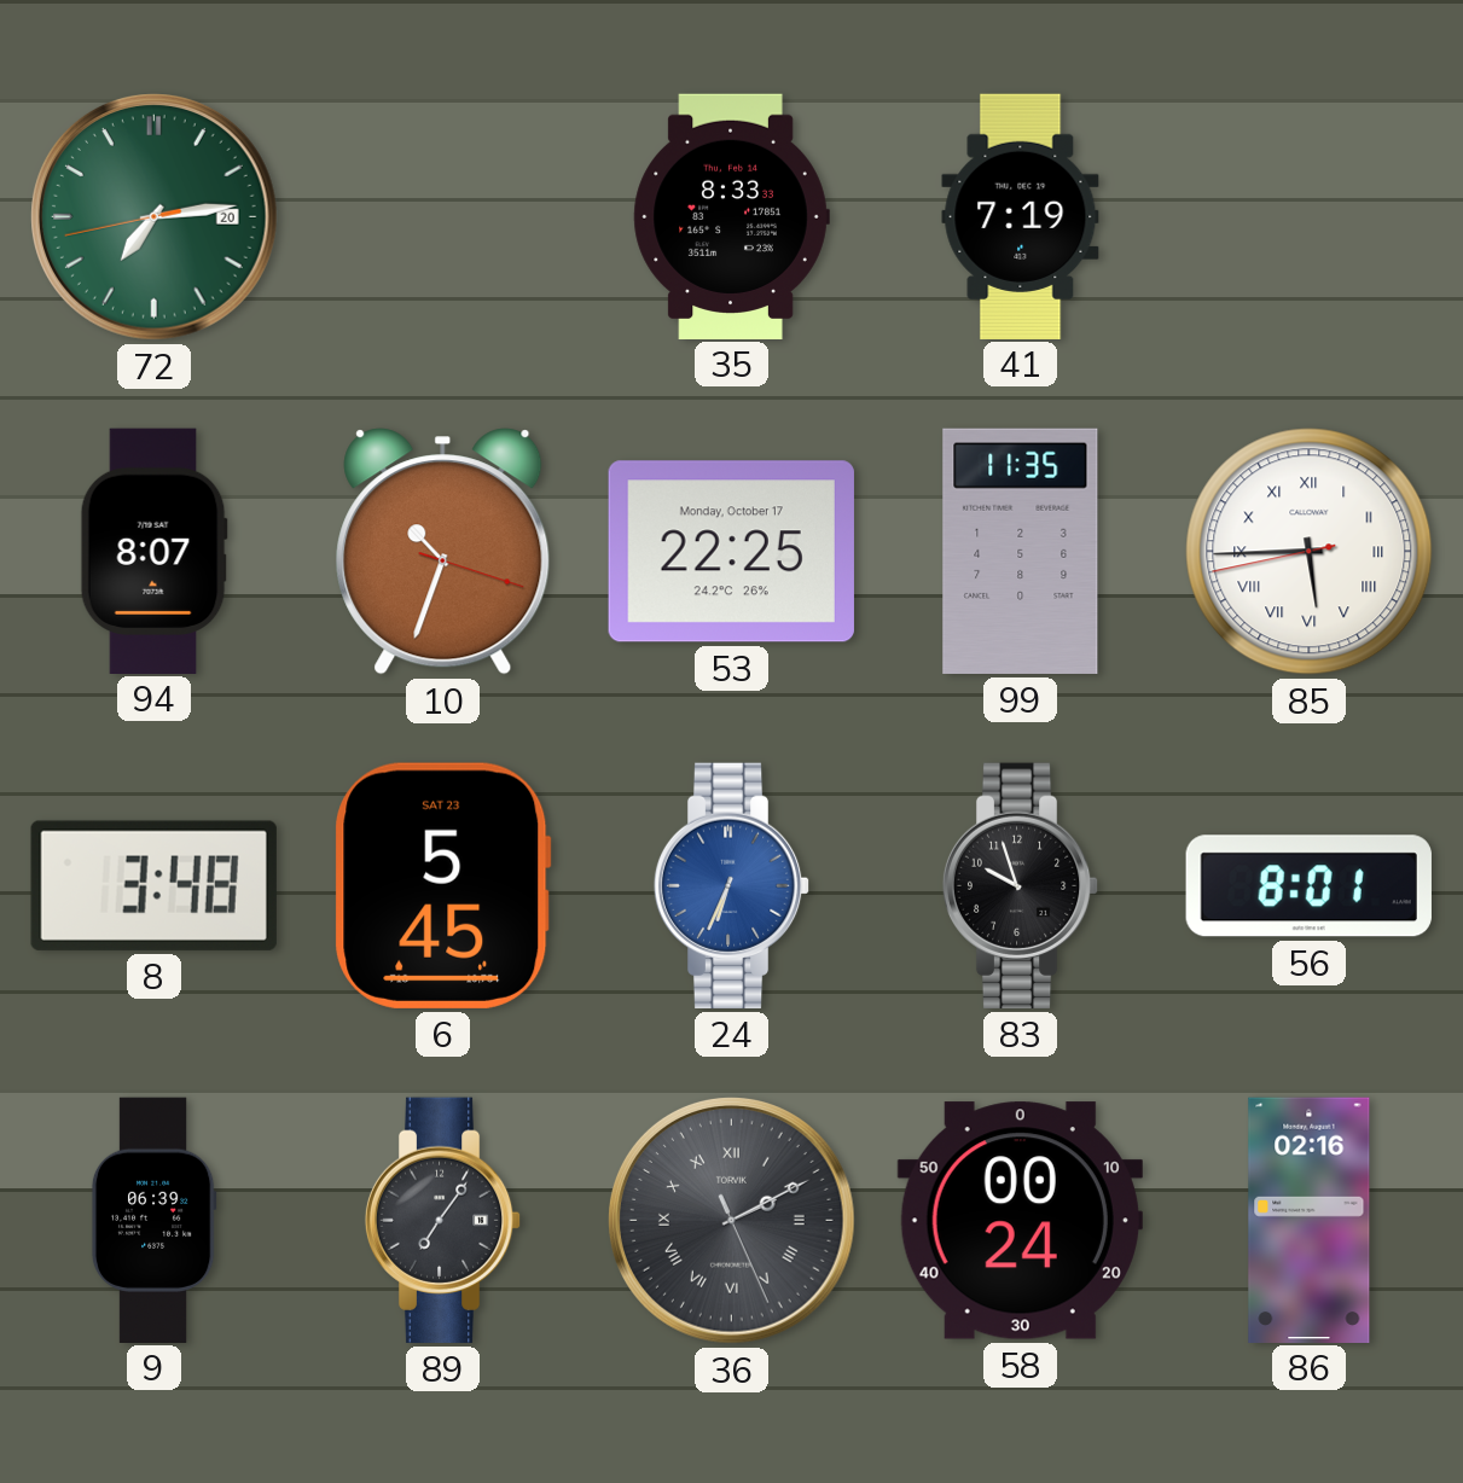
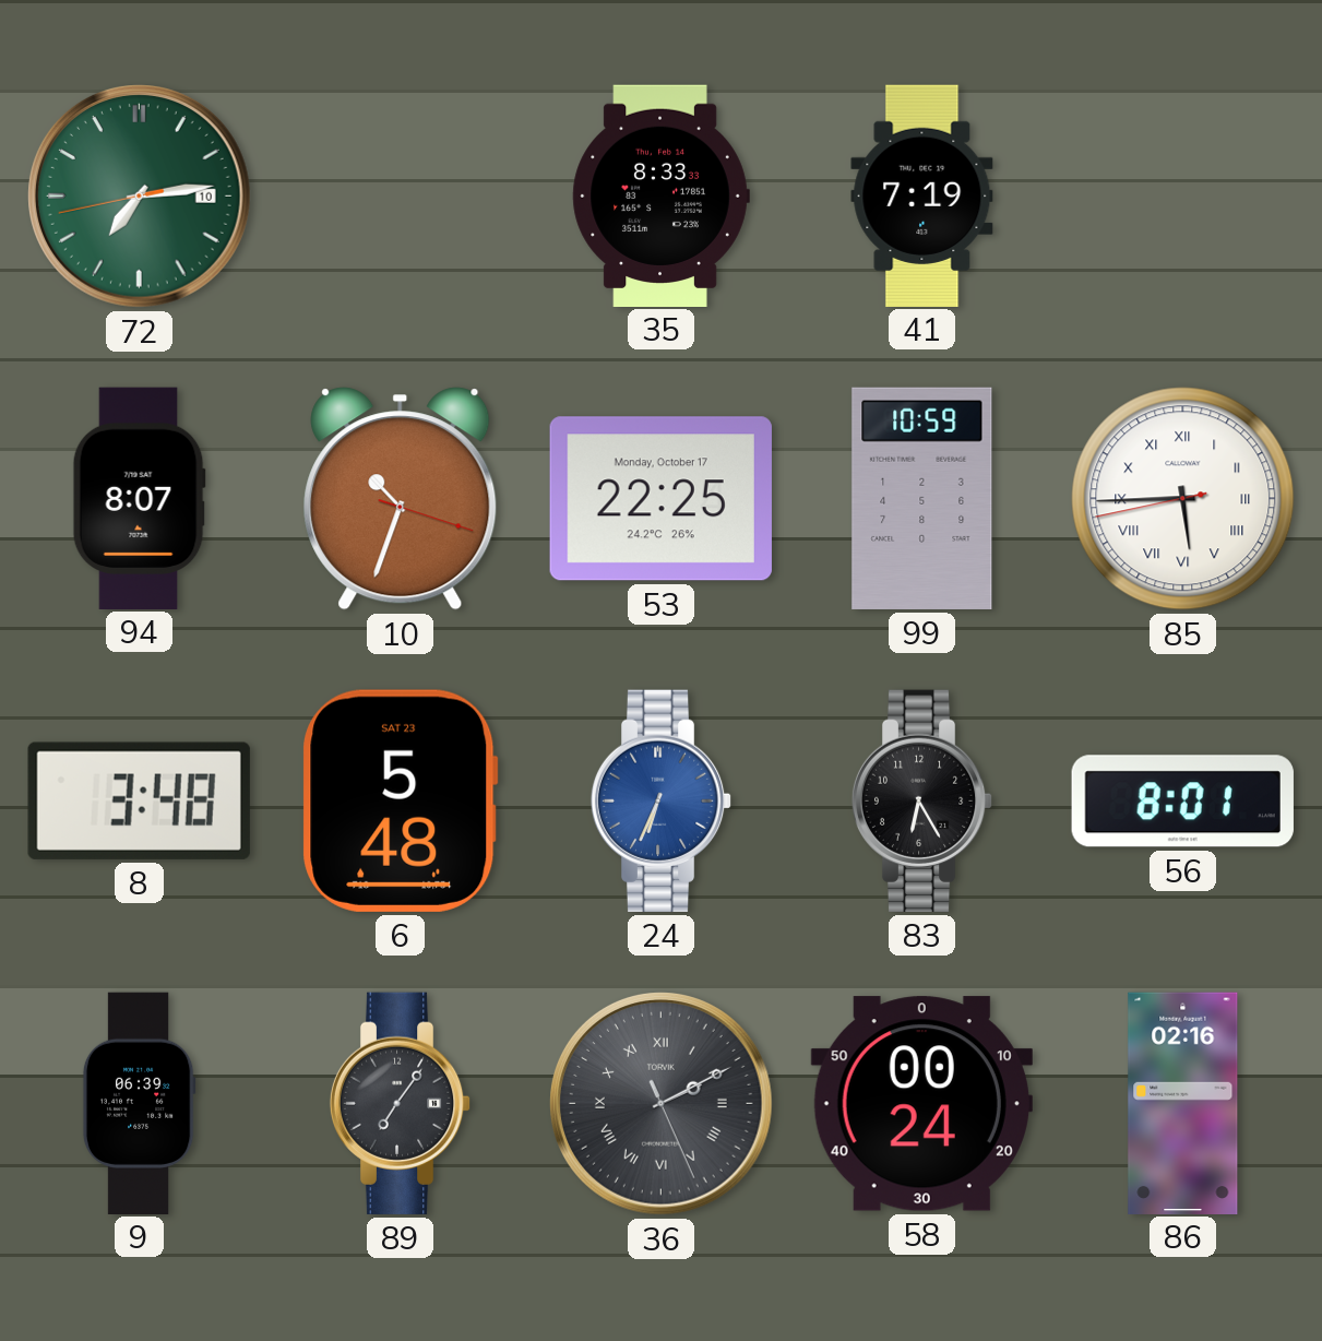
72 date: 20 -> 10 (140, 197)
99: 11:35 -> 10:59 (922, 498)
6: 5:45 -> 5:48 (401, 800)
83: 9:57 -> 6:25 (922, 800)
